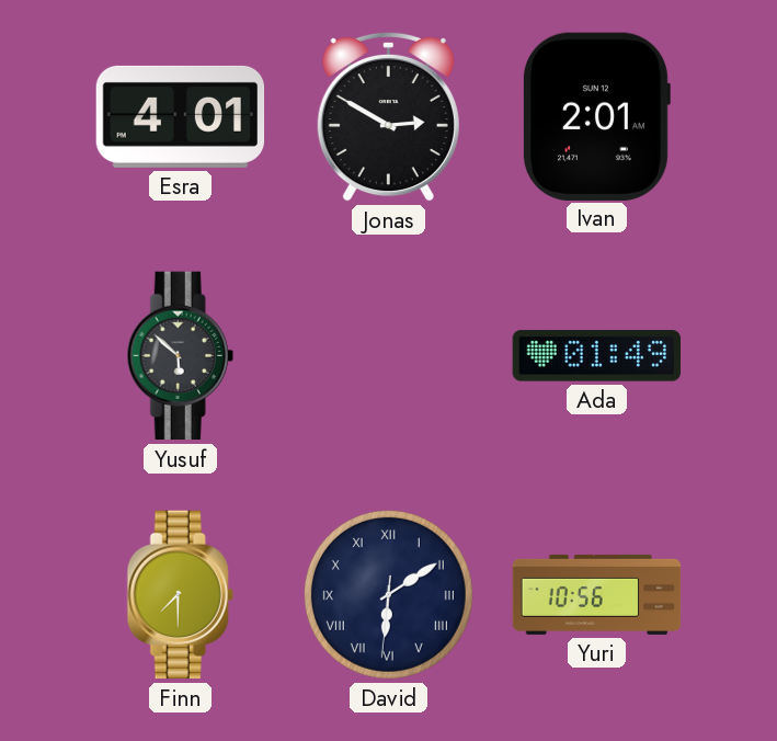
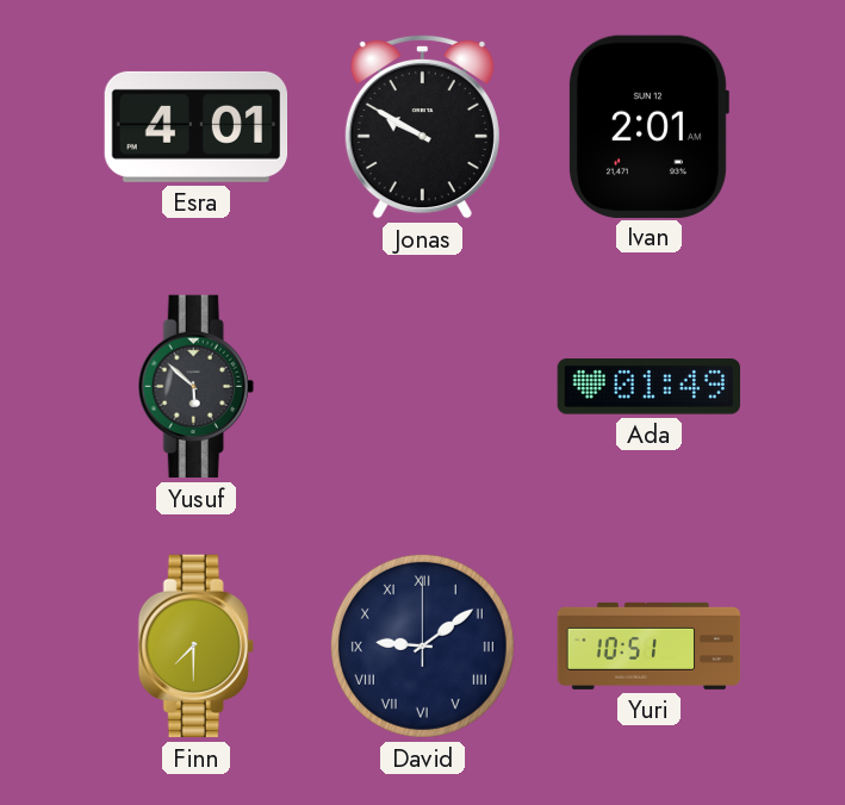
Jonas: 2:50 -> 9:50 (422, 126)
David: 6:09 -> 9:09 (422, 645)
Yuri: 10:56 -> 10:51 (650, 645)
